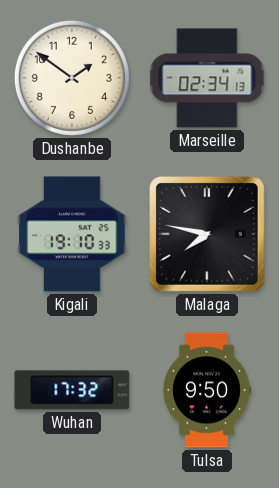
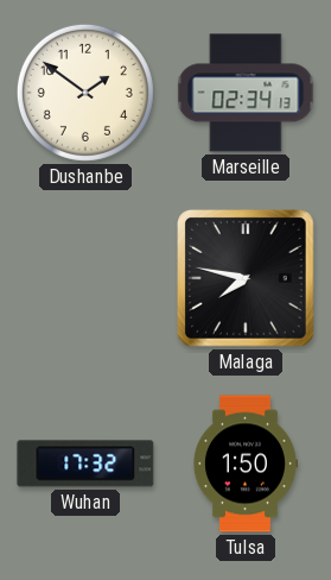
Kigali: 19:10 -> none (72, 234)
Tulsa: 9:50 -> 1:50 (246, 464)
